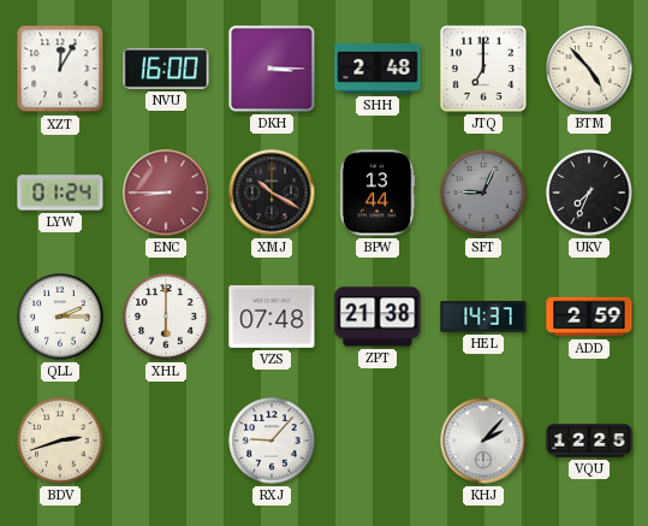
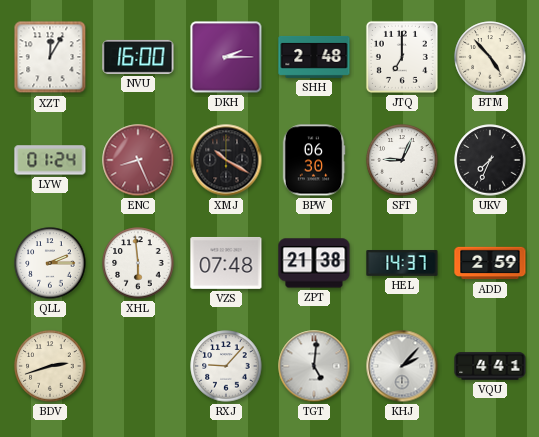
DKH: 3:15 -> 2:15 (226, 57)
ENC: 8:45 -> 8:26 (138, 160)
BPW: 13:44 -> 06:30 (314, 160)
SFT dial: grey -> white (402, 160)
XHL: 6:00 -> 5:59 (138, 263)
TGT: none -> 5:01 (314, 366)
VQU: 12:25 -> 4:41 (490, 366)
